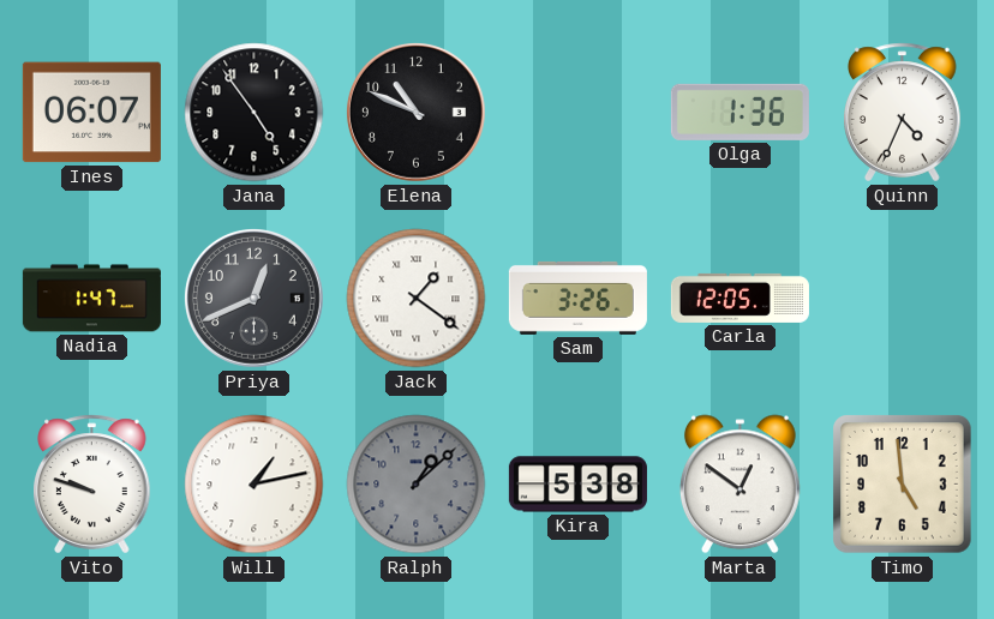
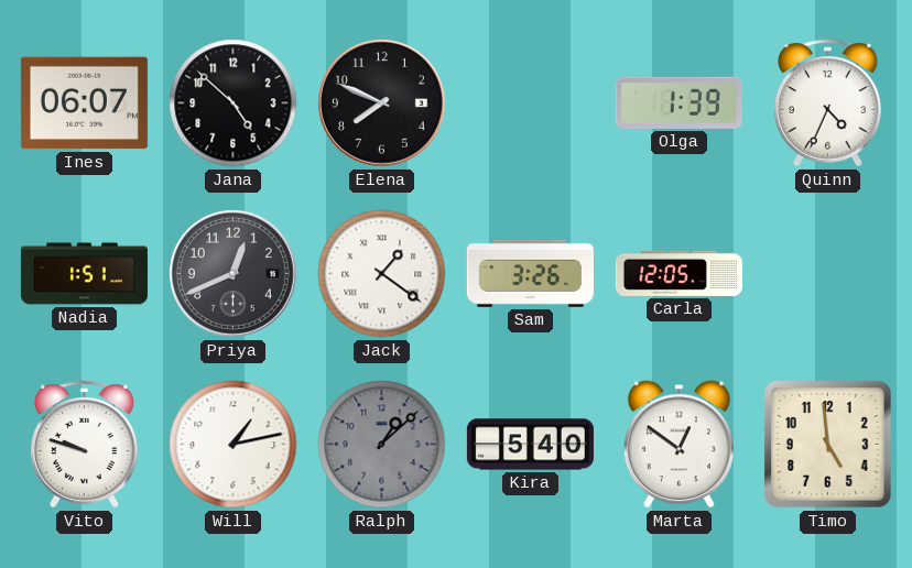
Jana: 4:54 -> 4:52 (234, 103)
Elena: 10:49 -> 7:49 (381, 102)
Olga: 1:36 -> 1:39 (678, 102)
Nadia: 1:47 -> 1:51 (84, 274)
Kira: 5:38 -> 5:40 (530, 445)
